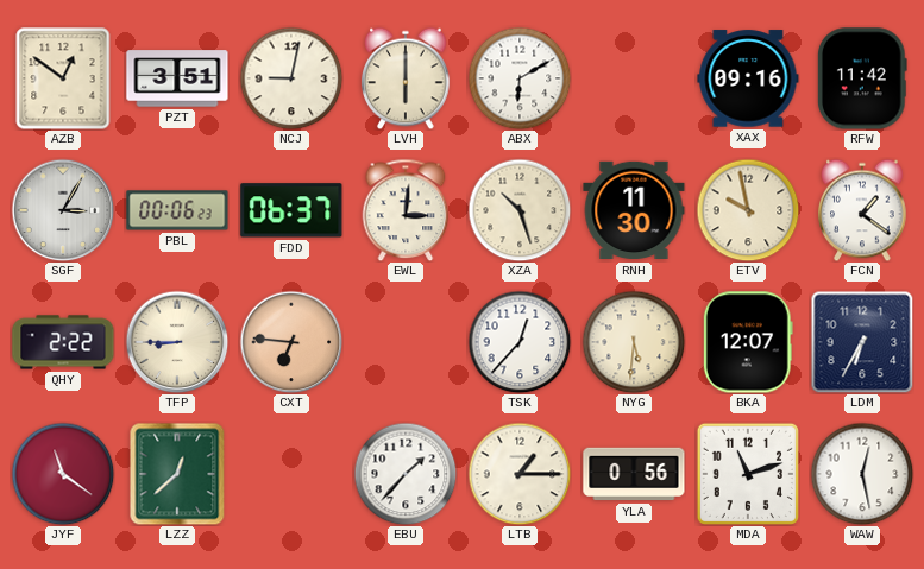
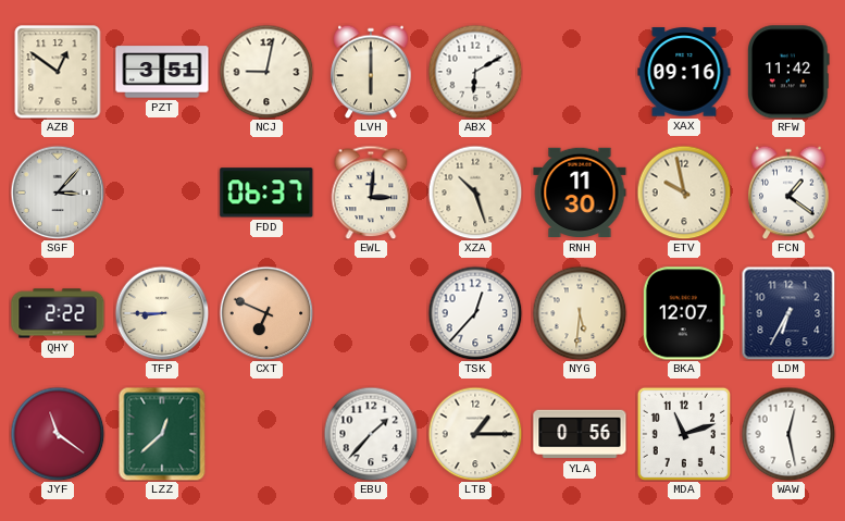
SGF: 3:05 -> 3:07 (58, 193)
PBL: 00:06 -> none (177, 210)
CXT: 6:46 -> 6:49 (266, 313)
